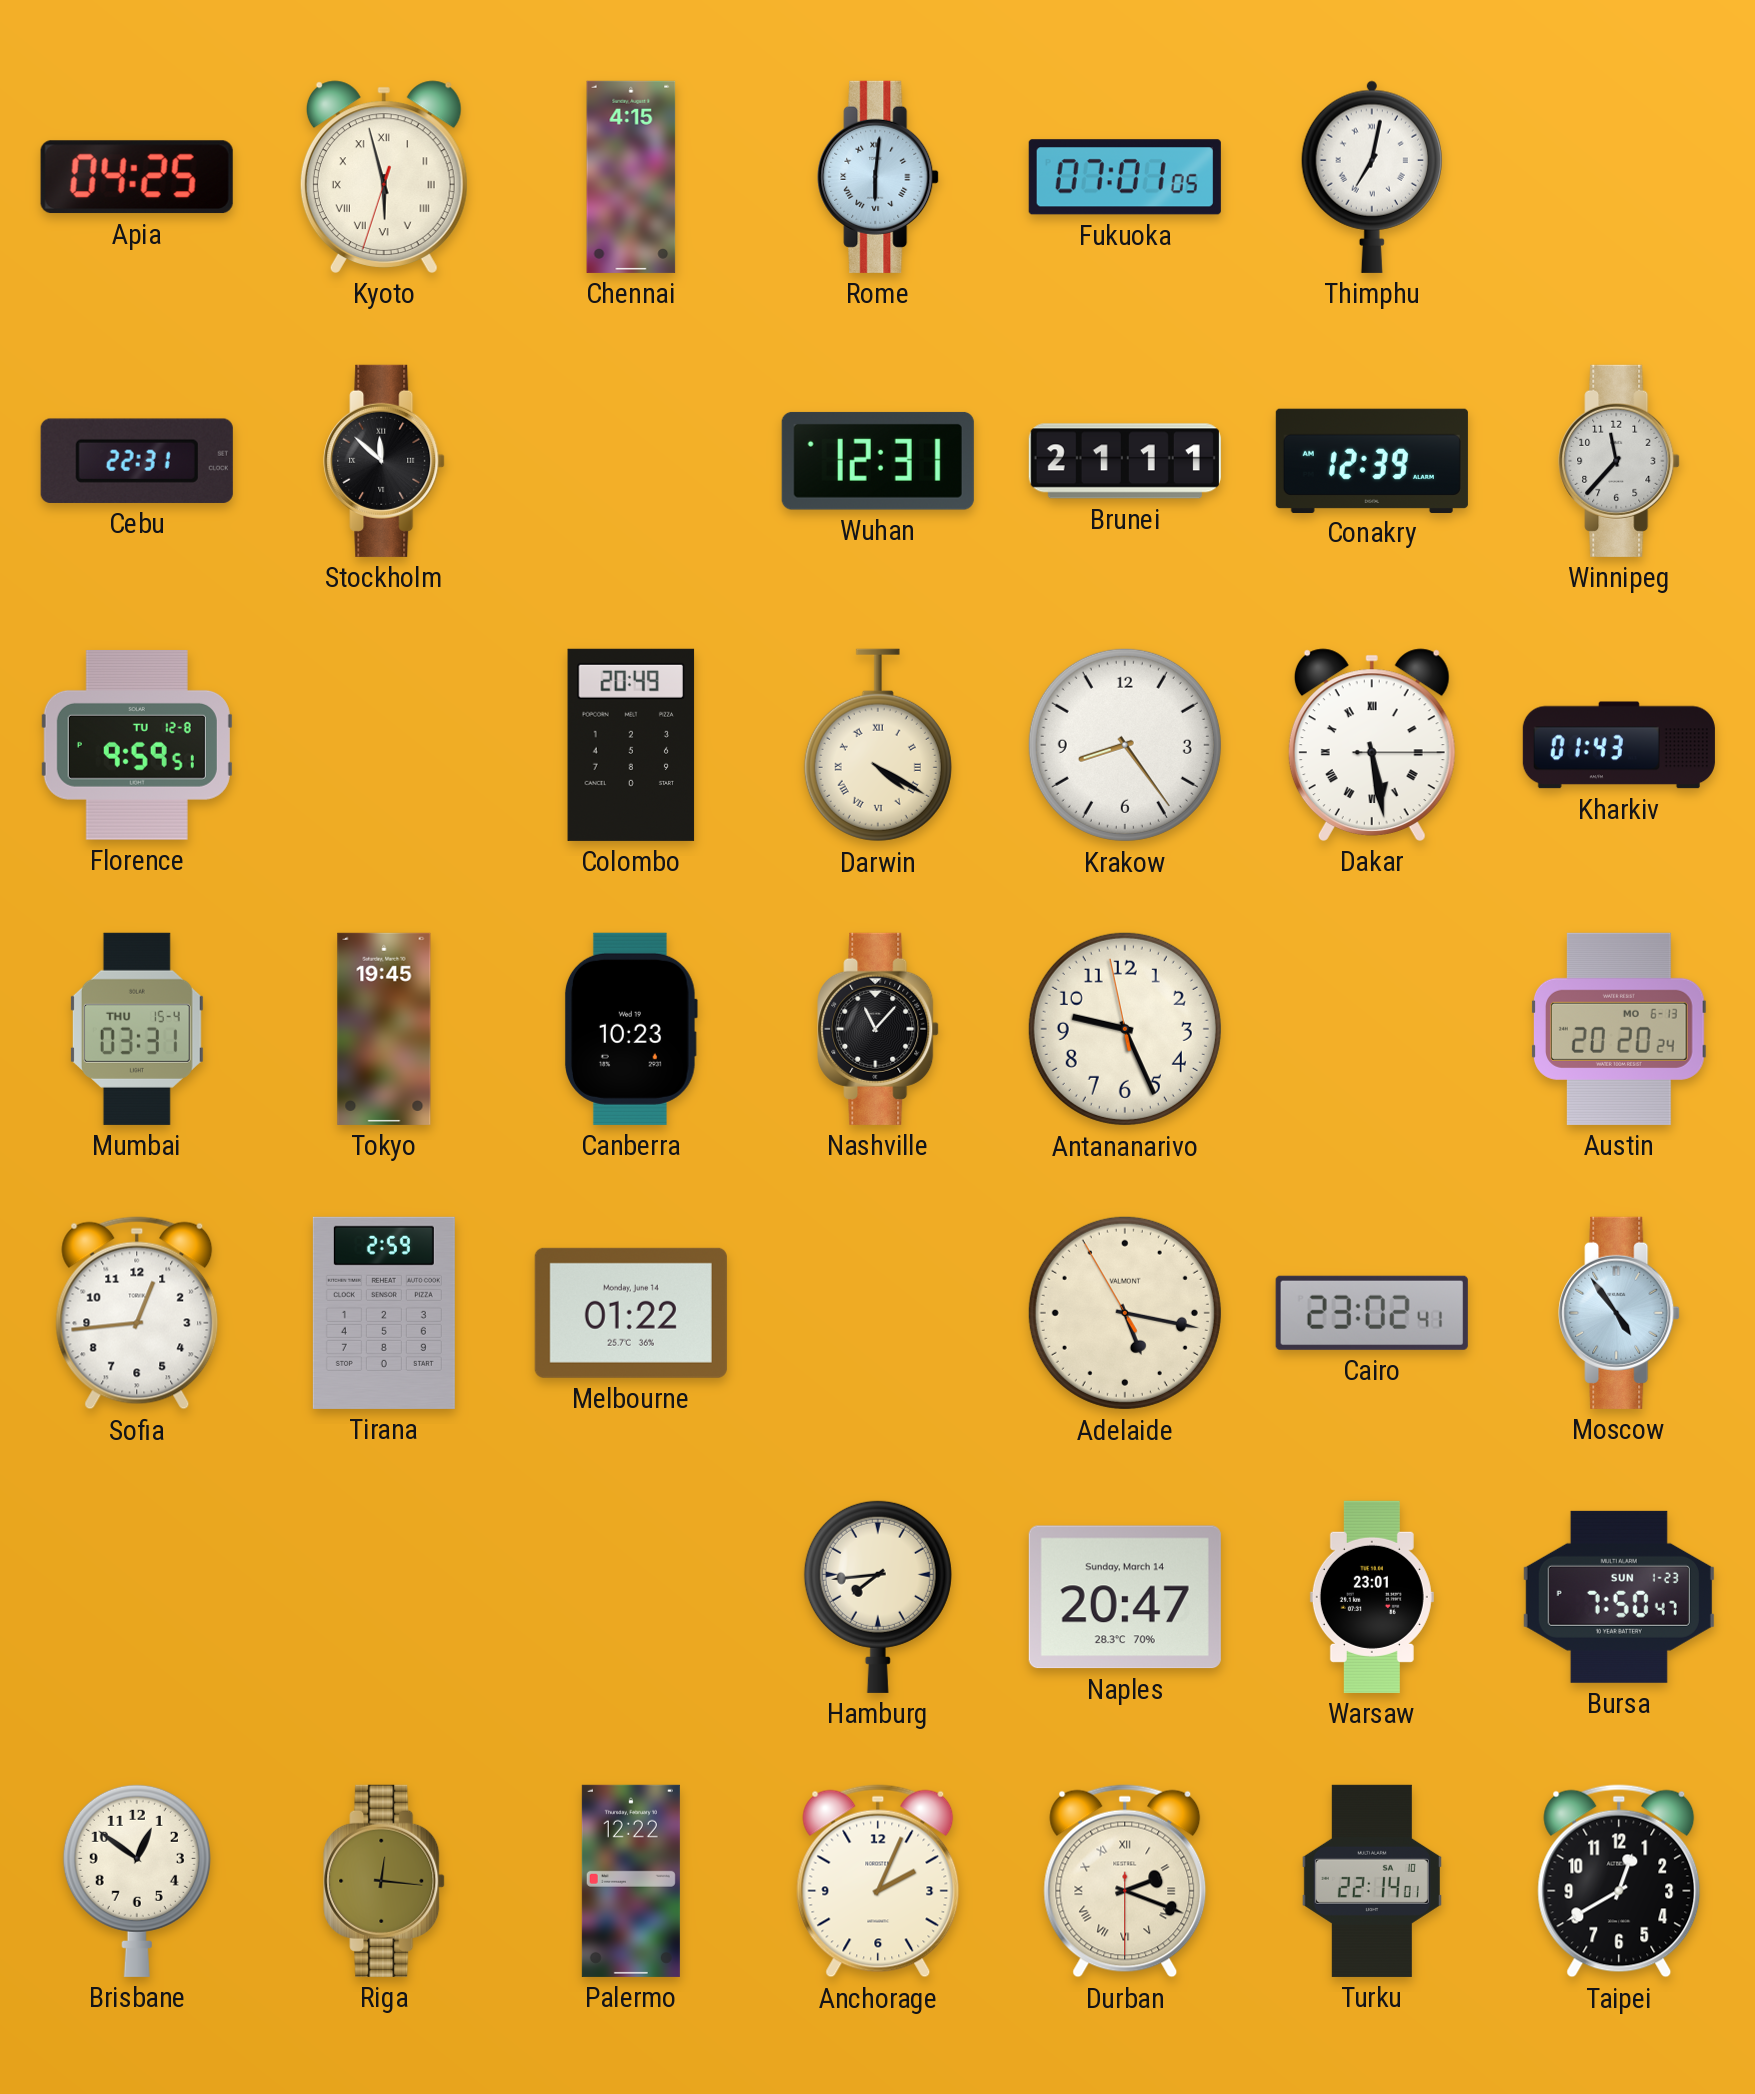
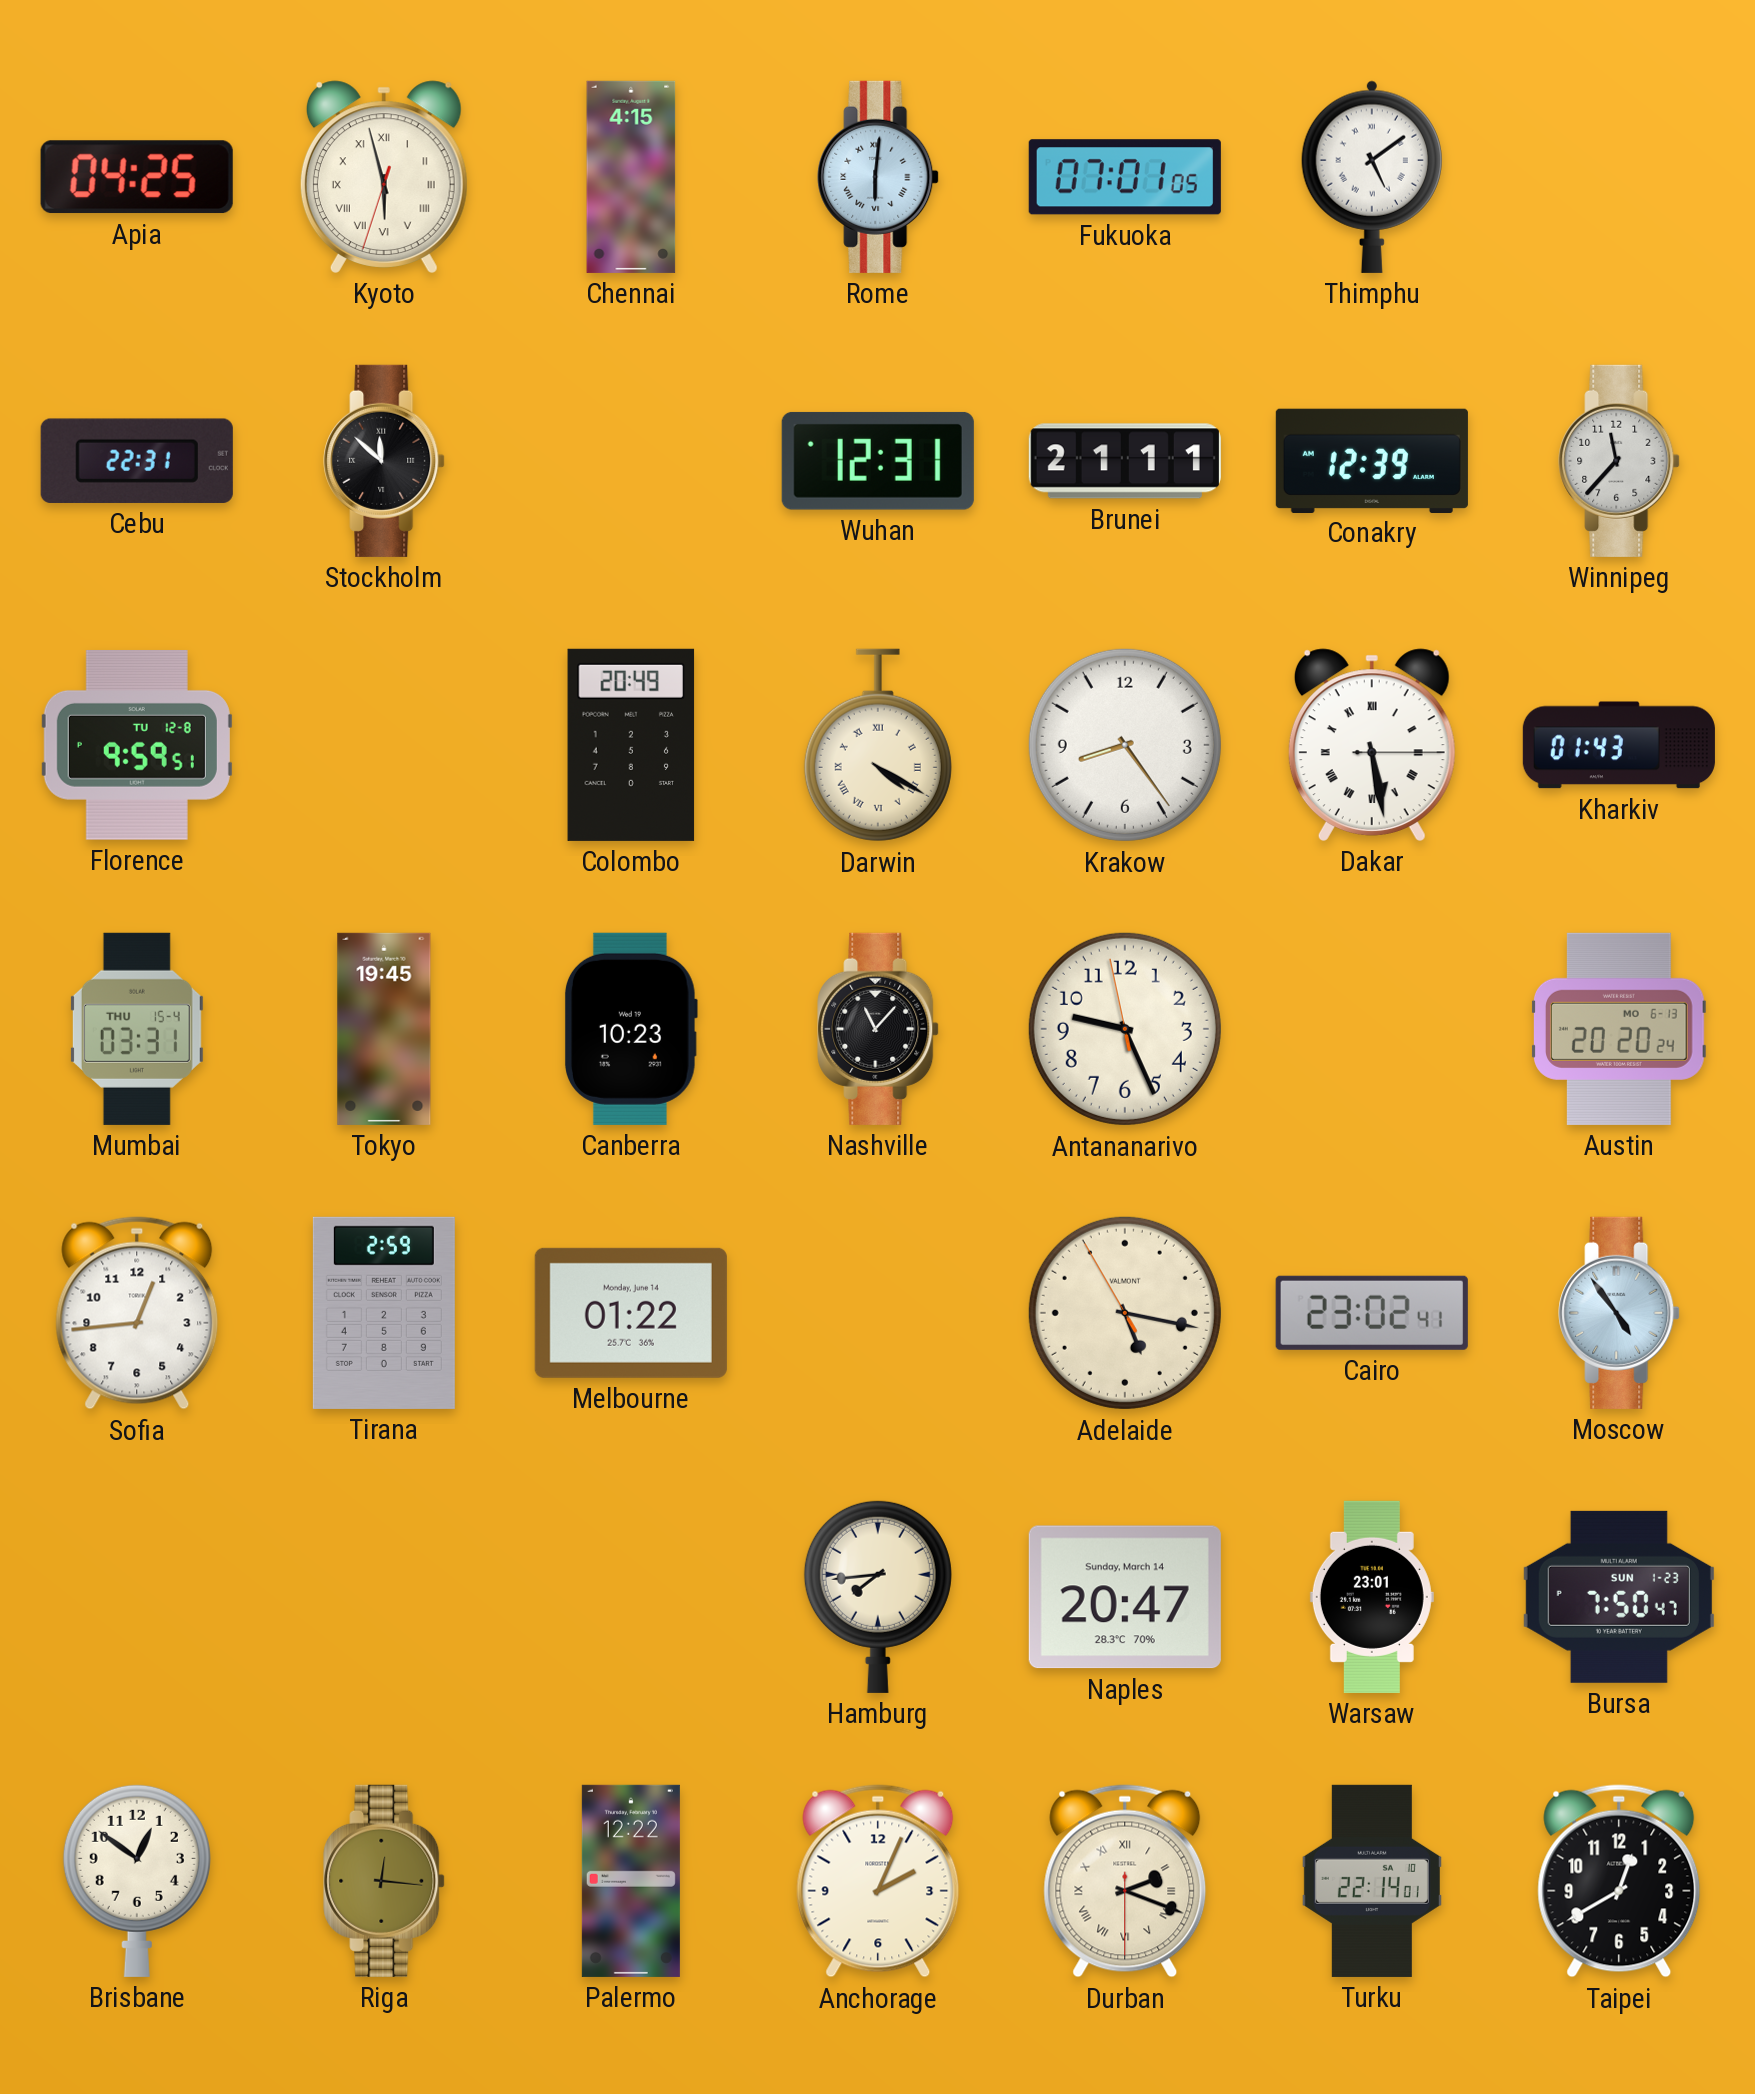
Thimphu: 7:02 -> 5:09 (1372, 177)
